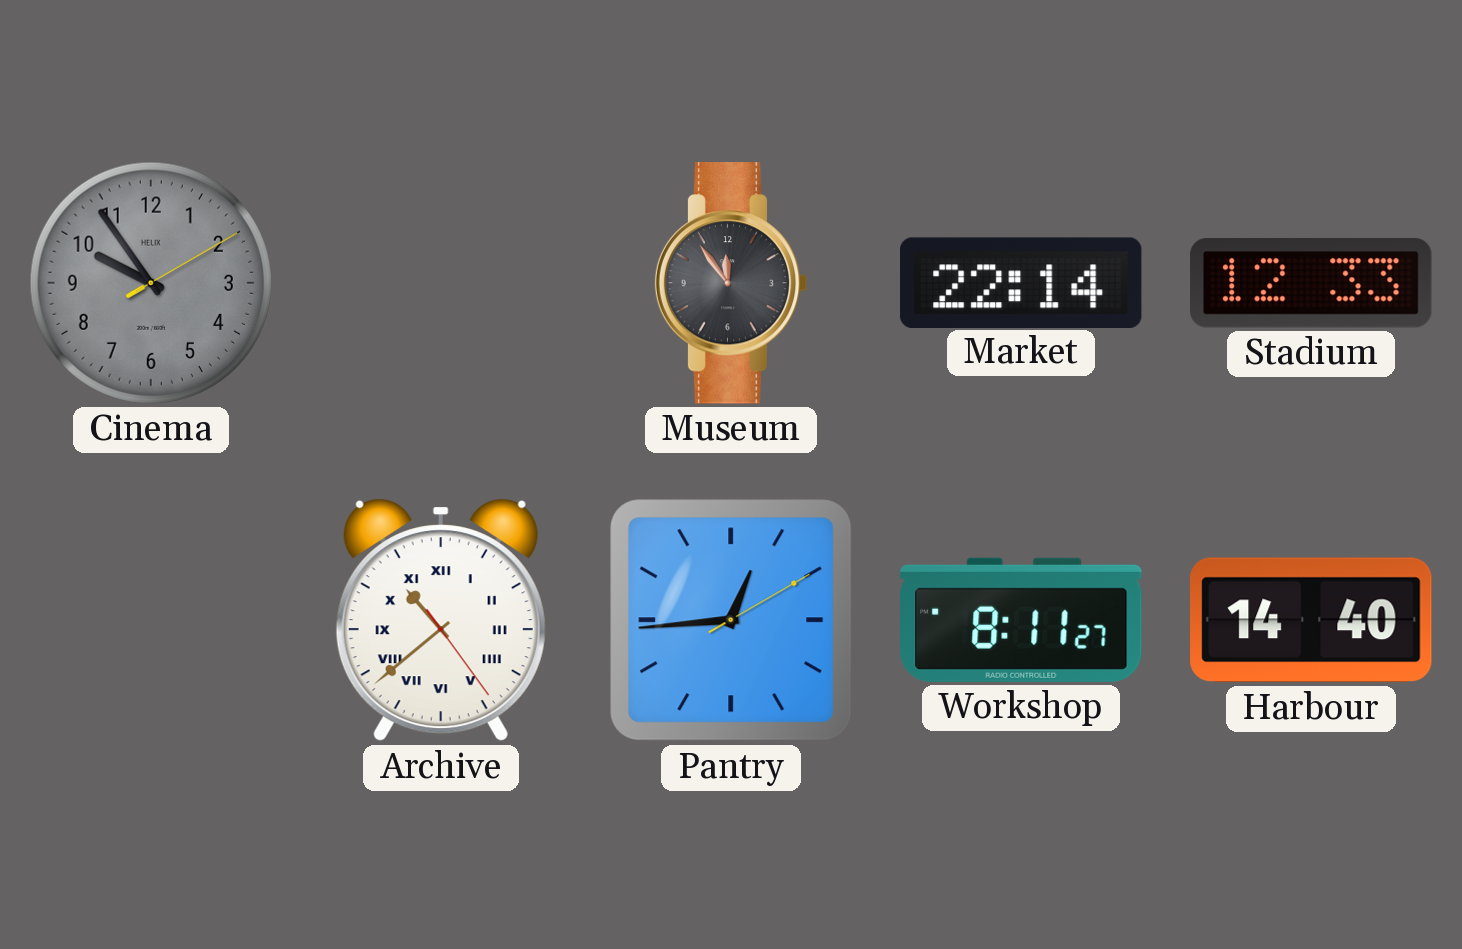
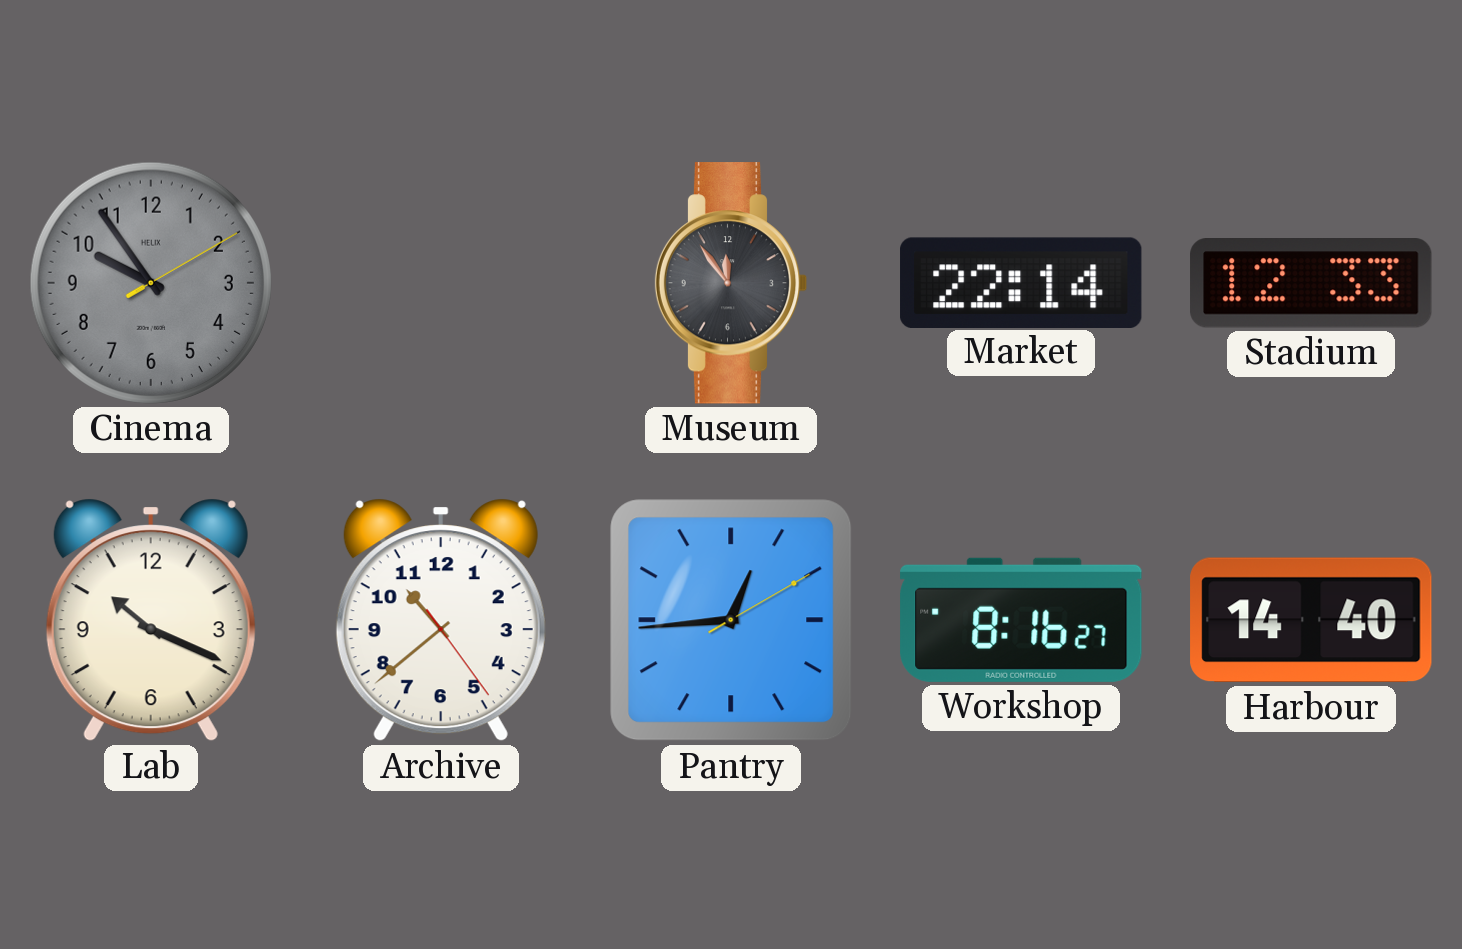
Lab: none -> 10:19 (151, 620)
Archive numerals: Roman -> Arabic (441, 620)
Workshop: 8:11 -> 8:16 (1021, 620)
